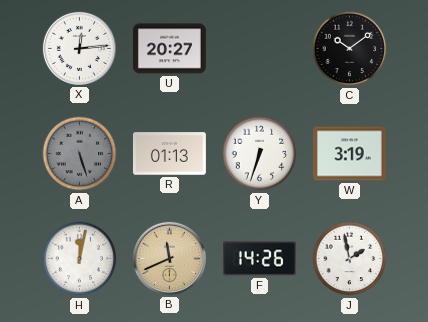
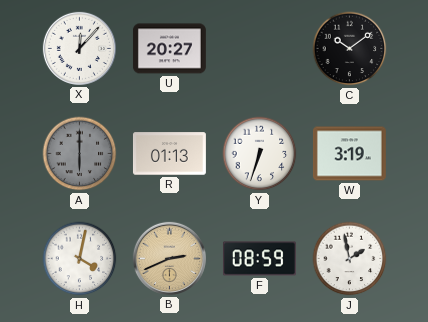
X: 12:14 -> 12:07 (79, 48)
A: 5:27 -> 6:00 (80, 154)
H: 12:02 -> 4:02 (80, 259)
B: 11:41 -> 2:41 (169, 258)
F: 14:26 -> 08:59 (259, 259)
